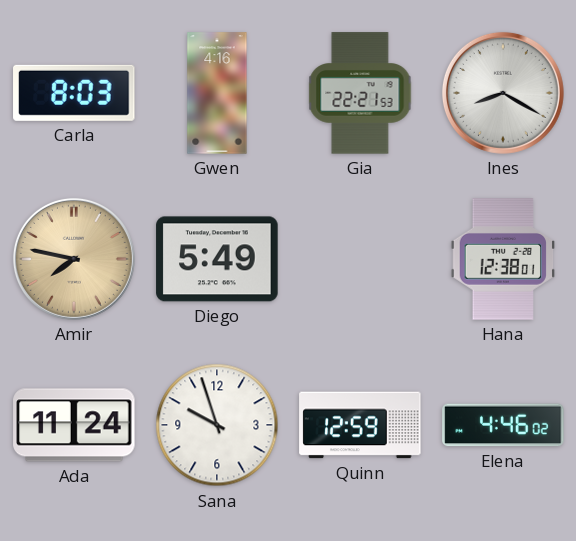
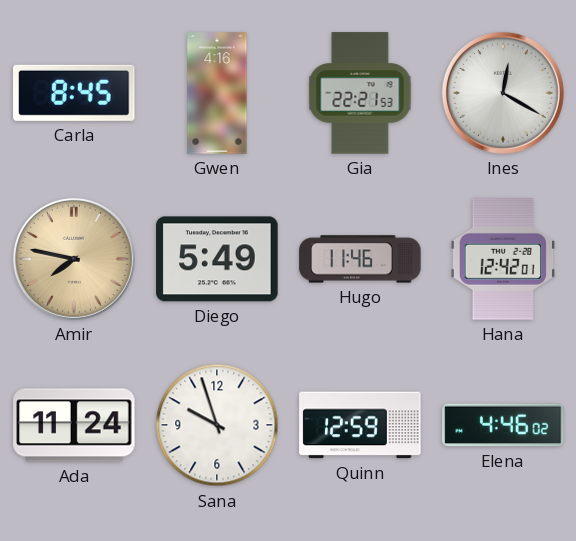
Carla: 8:03 -> 8:45 (74, 93)
Ines: 8:20 -> 12:20 (503, 93)
Hugo: none -> 11:46 (360, 259)
Hana: 12:38 -> 12:42 (502, 259)
